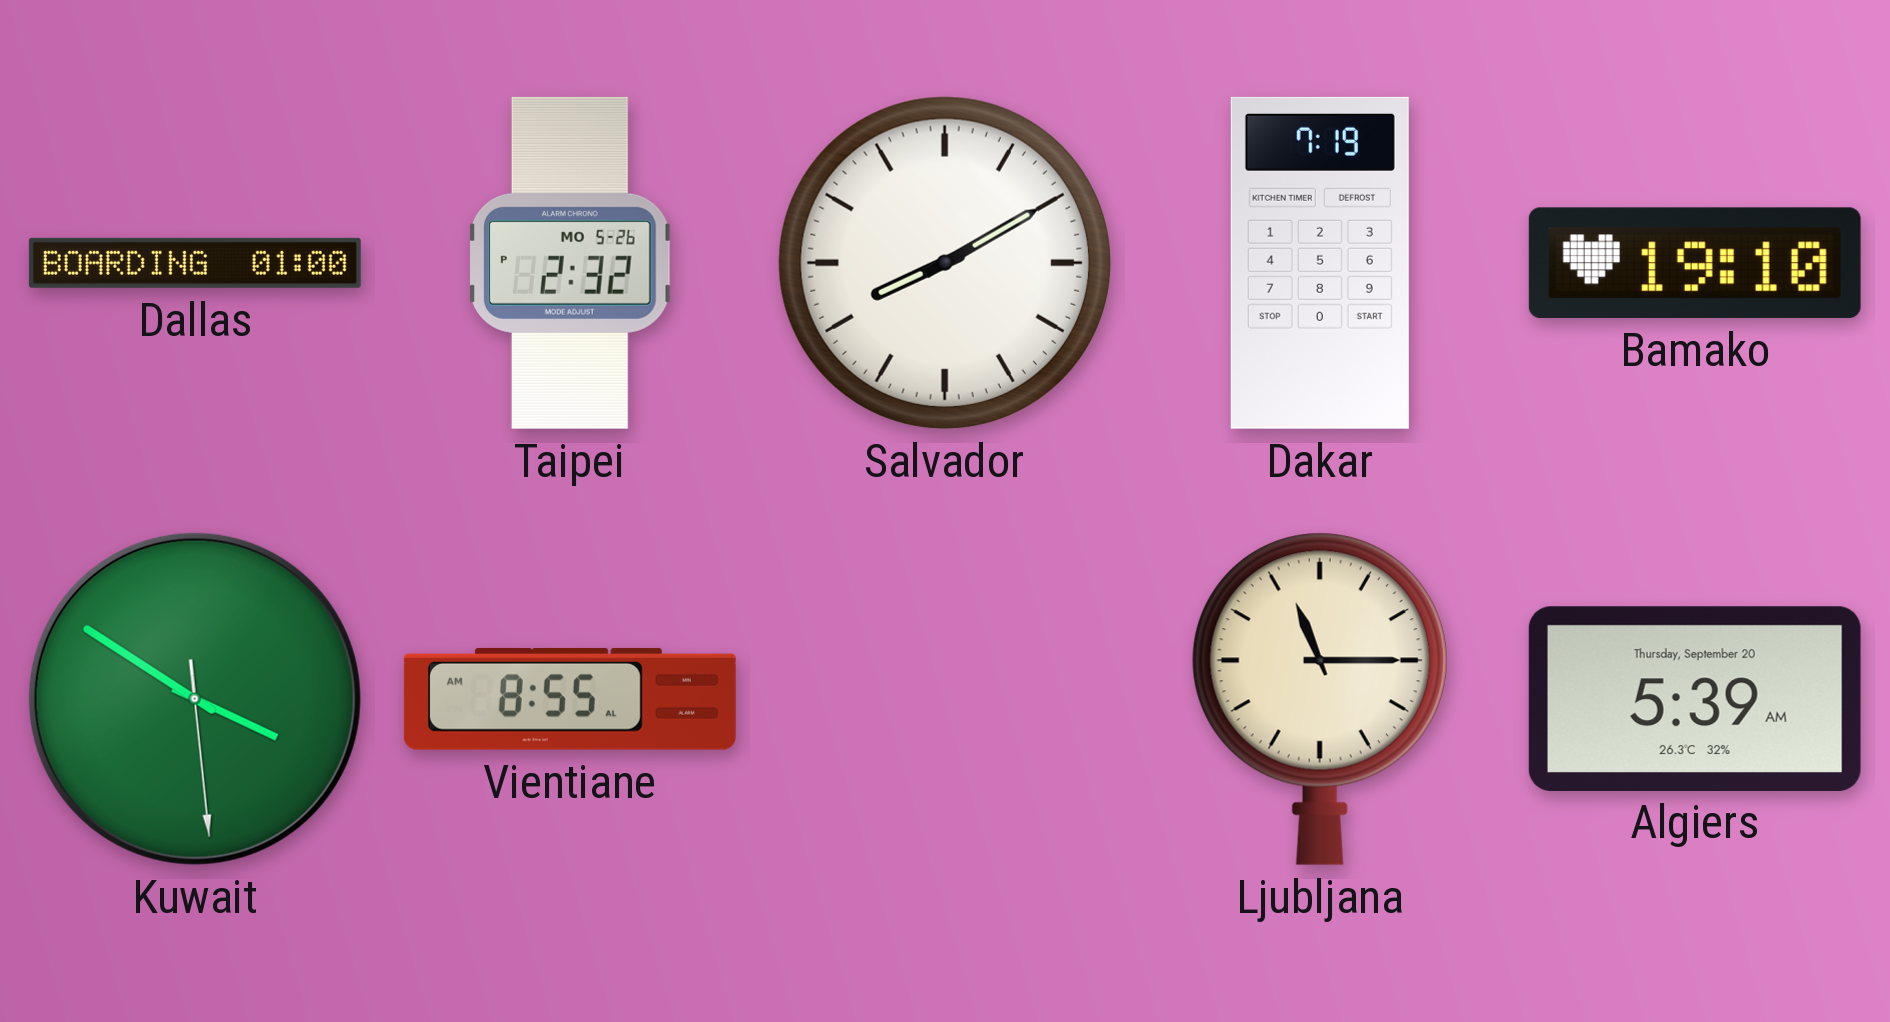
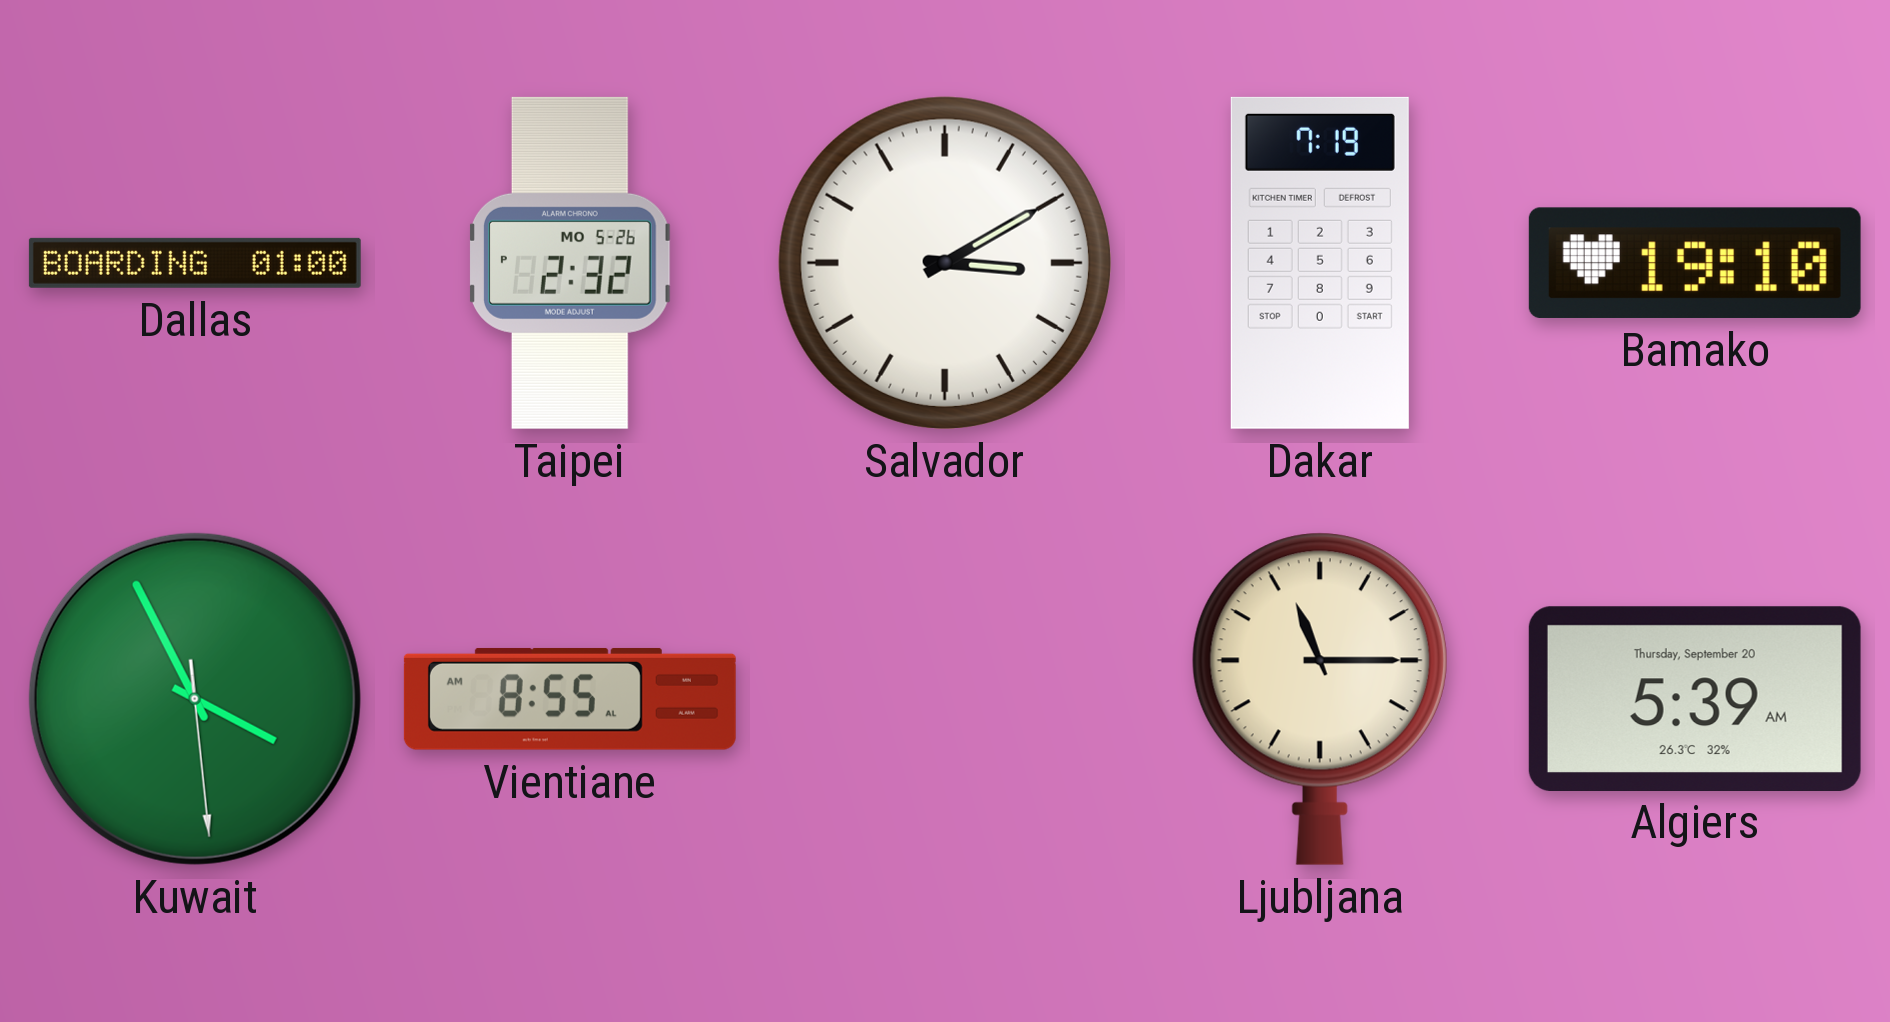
Salvador: 8:10 -> 3:10 (945, 263)
Kuwait: 3:50 -> 3:55 (195, 699)
